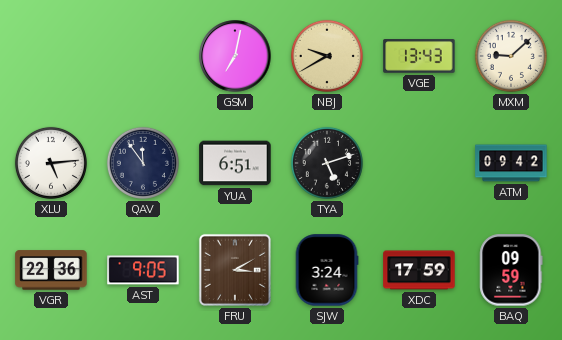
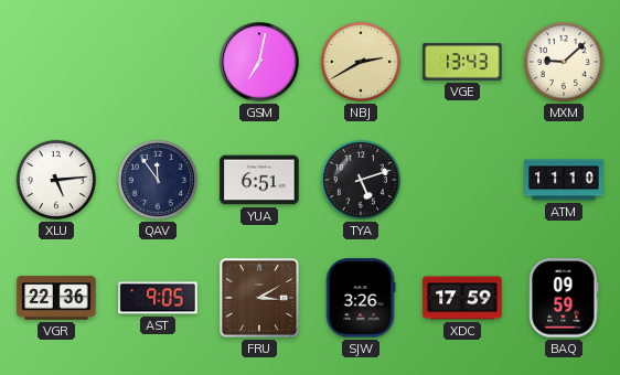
NBJ: 9:40 -> 2:40 (361, 62)
ATM: 09:42 -> 11:10 (564, 180)
SJW: 3:24 -> 3:26 (361, 298)
